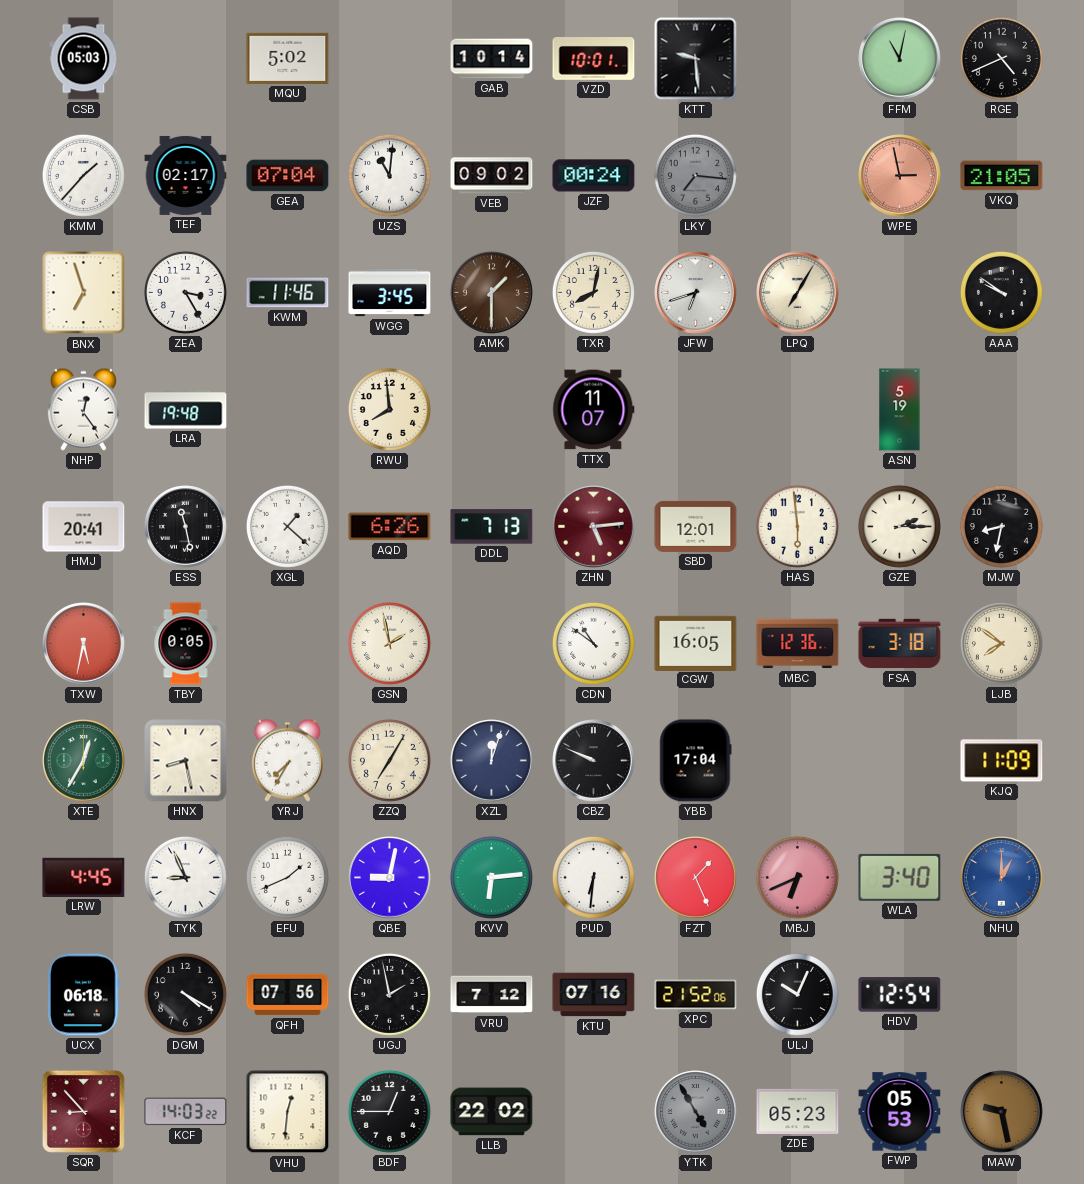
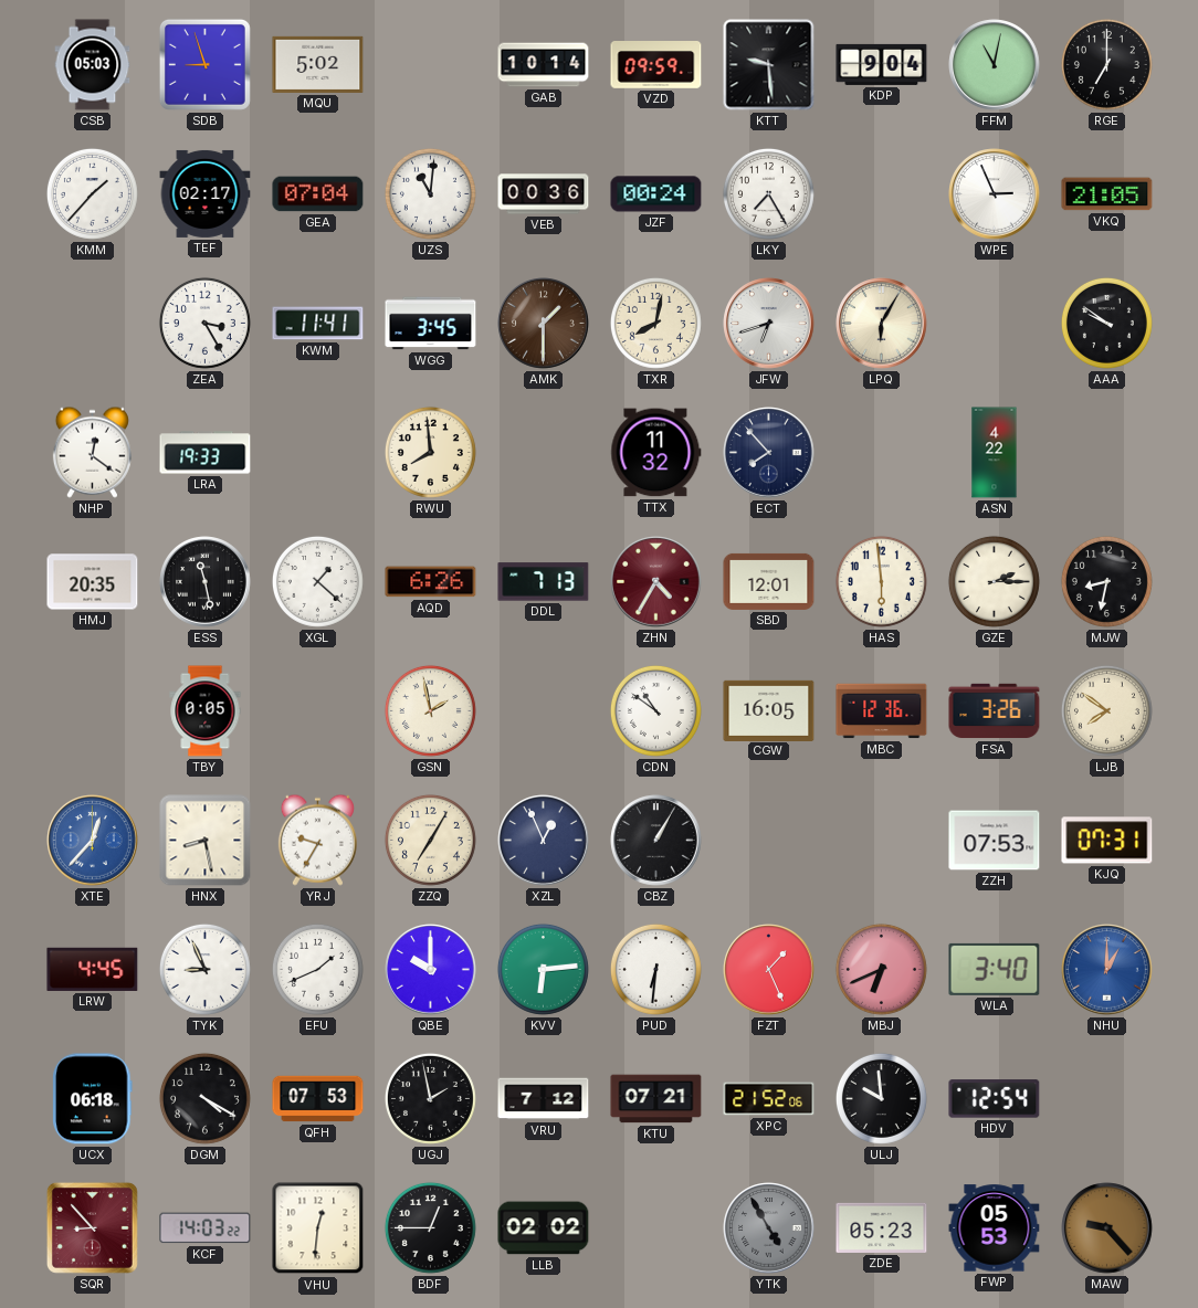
SDB: none -> 8:57 (204, 64)
VZD: 10:01 -> 09:59 (656, 65)
KDP: none -> 9:04 (882, 64)
RGE: 4:41 -> 7:00 (1106, 64)
VEB: 09:02 -> 00:36 (544, 194)
LKY: 7:16 -> 7:25 (768, 193)
LKY dial: grey -> white (768, 193)
WPE: 2:58 -> 2:56 (995, 194)
WPE dial: salmon -> white (995, 194)
BNX: 6:57 -> none (84, 293)
KWM: 11:46 -> 11:41 (318, 324)
LPQ: 7:05 -> 6:05 (882, 324)
NHP: 12:24 -> 12:21 (92, 452)
LRA: 19:48 -> 19:33 (206, 453)
TTX: 11:07 -> 11:32 (656, 453)
ECT: none -> 7:53 (769, 453)
ASN: 5:19 -> 4:22 (995, 453)
HMJ: 20:41 -> 20:35 (93, 582)
ZHN: 5:14 -> 4:35 (656, 582)
TXW: 5:32 -> none (84, 644)
FSA: 3:18 -> 3:26 (995, 711)
XTE: 12:35 -> 12:37 (93, 841)
XTE dial: green -> blue (93, 841)
YRJ: 7:35 -> 9:35 (317, 840)
XZL: 12:03 -> 12:56 (544, 841)
CBZ: 9:49 -> 1:05 (656, 841)
YBB: 17:04 -> none (696, 761)
ZZH: none -> 07:53 (995, 841)
KJQ: 11:09 -> 07:31 (1107, 841)
QBE: 9:02 -> 10:00 (431, 970)
QFH: 07:56 -> 07:53 (318, 1099)
KTU: 07:16 -> 07:21 (656, 1099)
ULJ: 10:04 -> 9:59 (881, 1098)
LLB: 22:02 -> 02:02 (544, 1228)
MAW: 9:28 -> 9:23 (1107, 1228)
